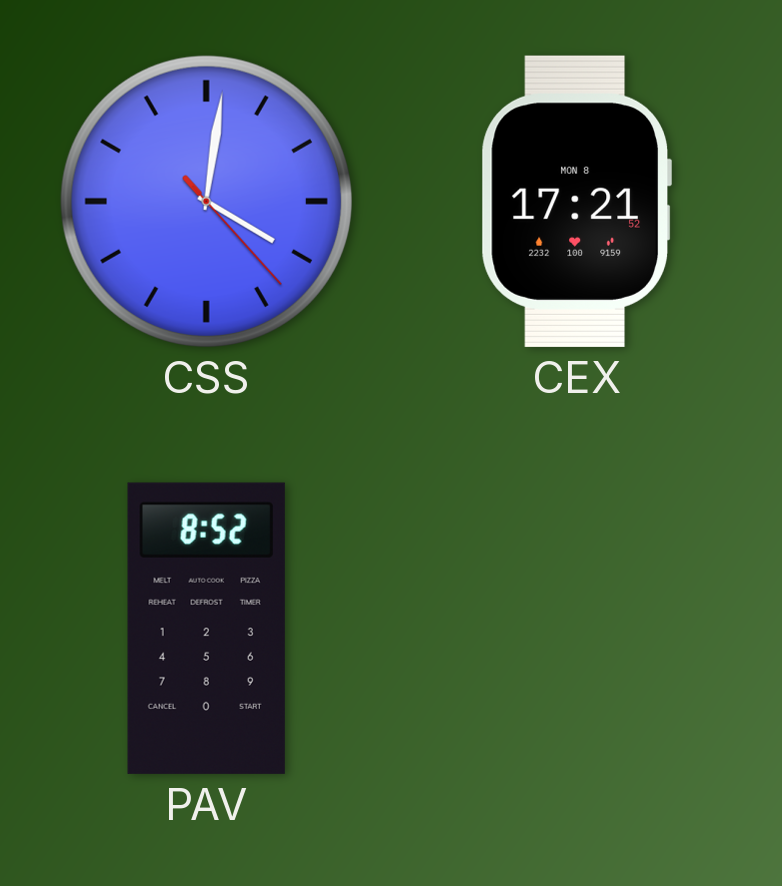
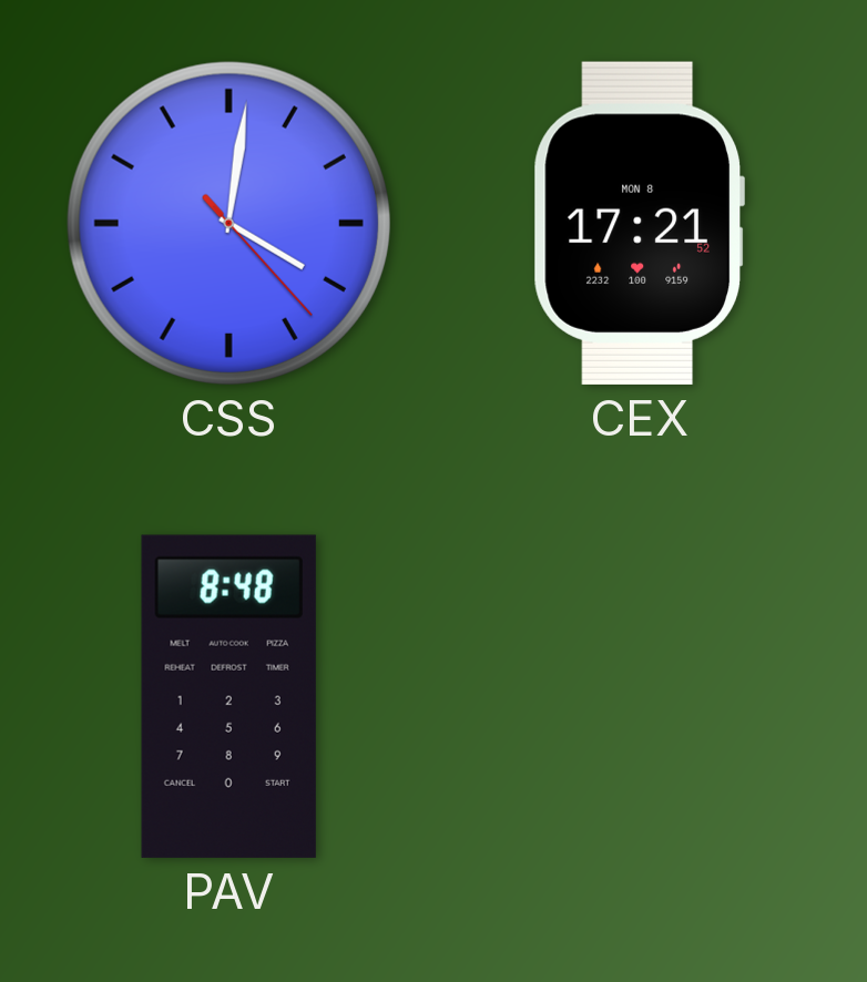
PAV: 8:52 -> 8:48 (228, 696)
